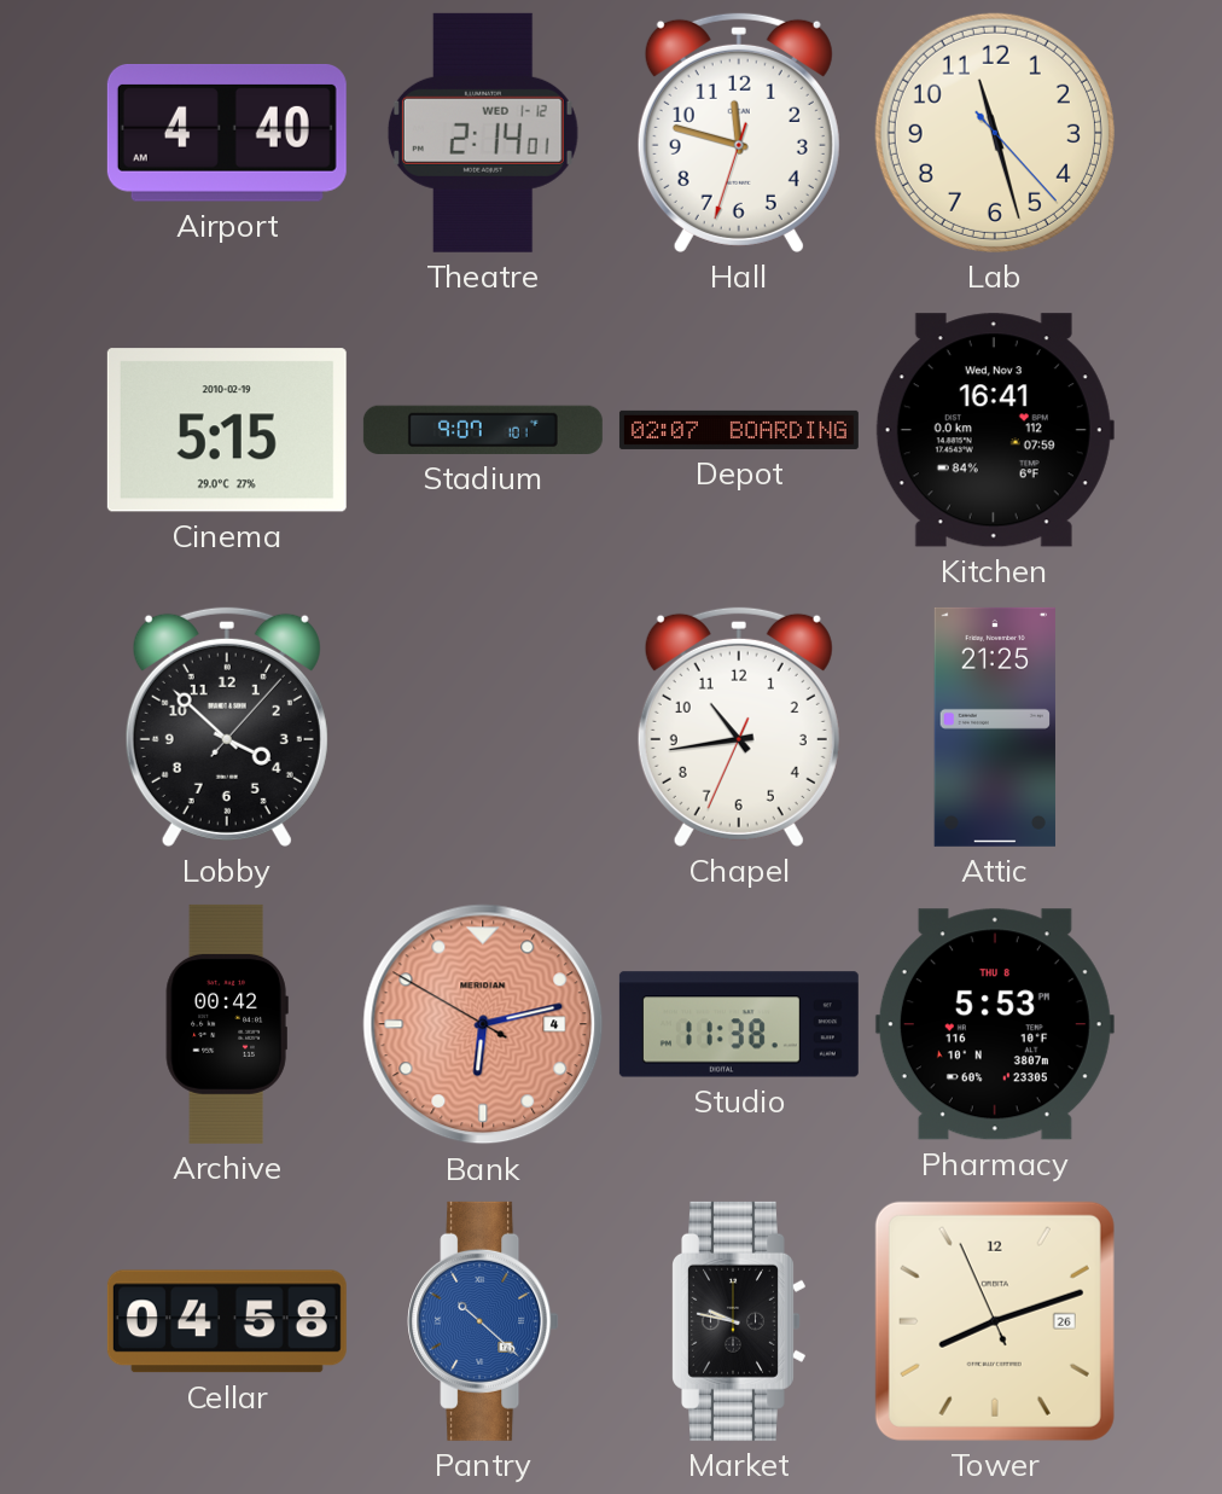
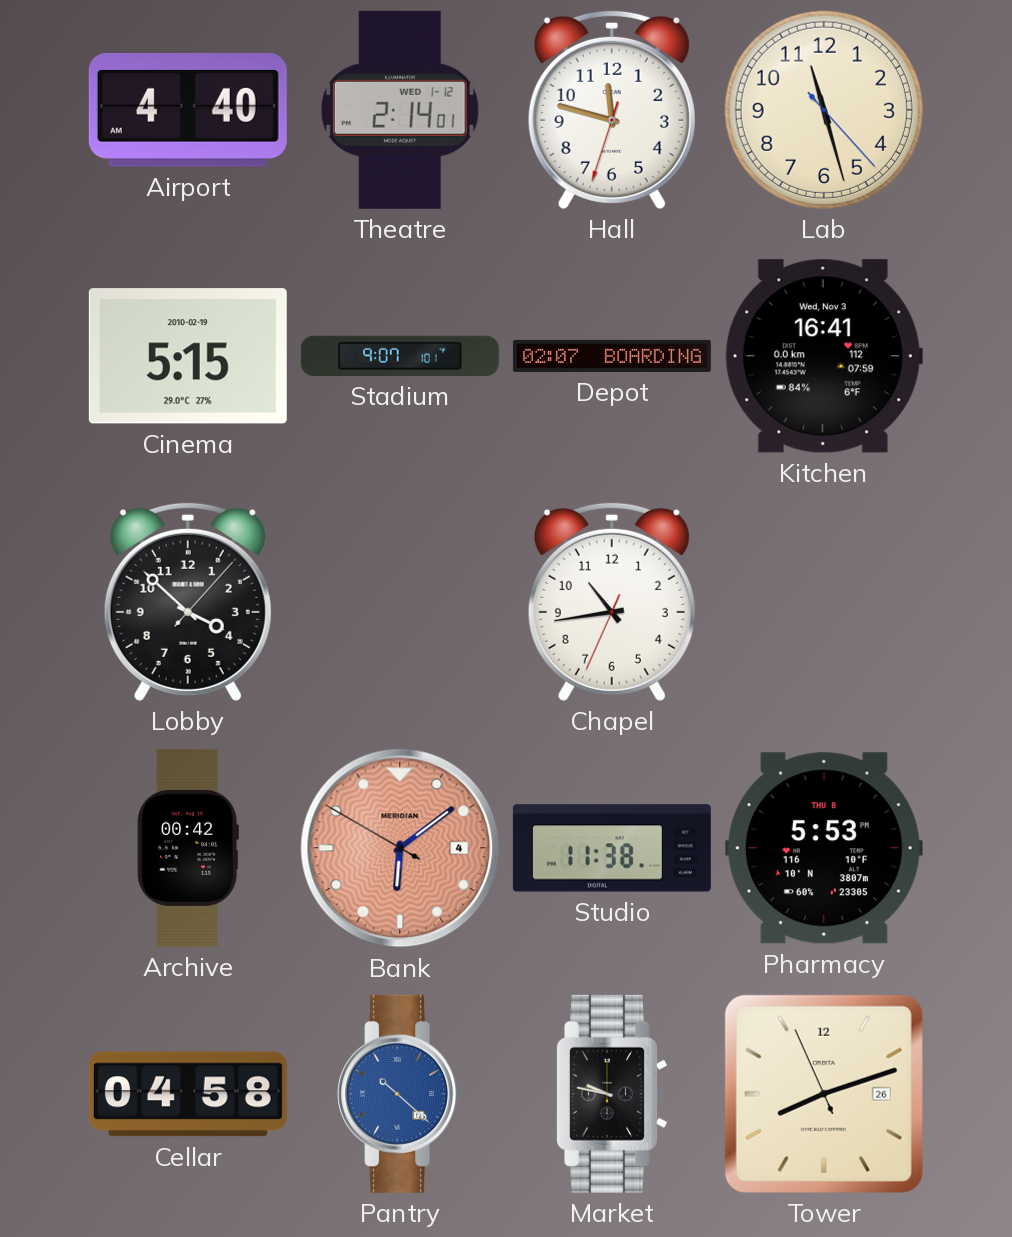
Attic: 21:25 -> none (995, 727)
Bank: 6:12 -> 6:08 (400, 848)
